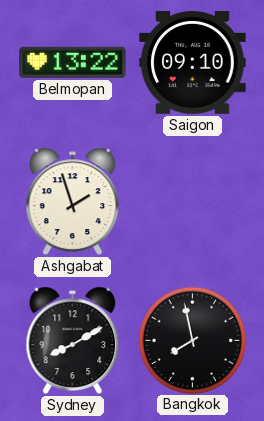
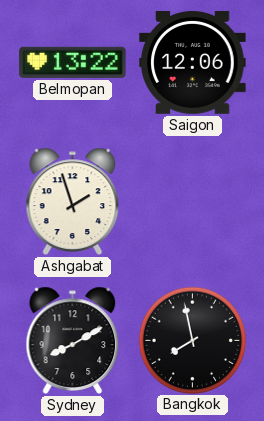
Saigon: 09:10 -> 12:06 (193, 63)
